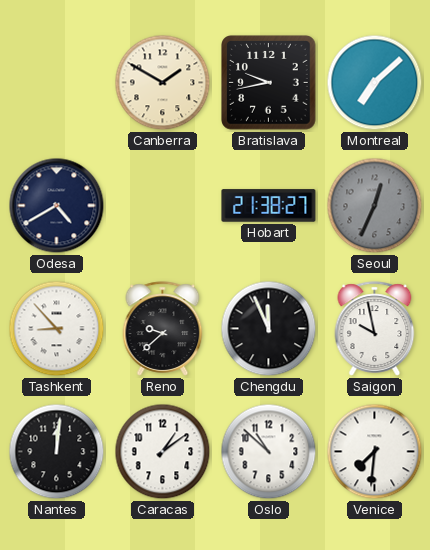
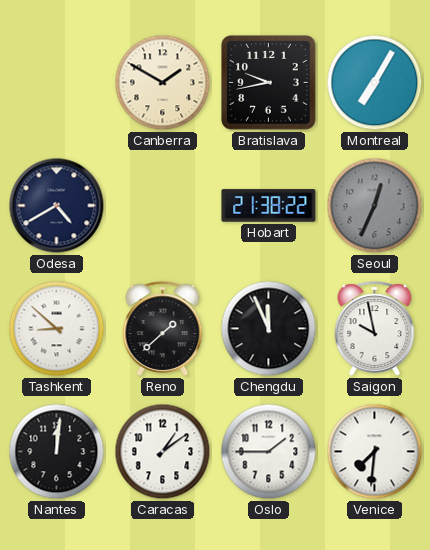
Montreal: 7:08 -> 7:05 (375, 83)
Hobart: 21:38:27 -> 21:38:22 (269, 206)
Tashkent: 8:53 -> 8:52 (57, 329)
Reno: 9:38 -> 1:38 (163, 329)
Oslo: 10:52 -> 1:45 (269, 452)
